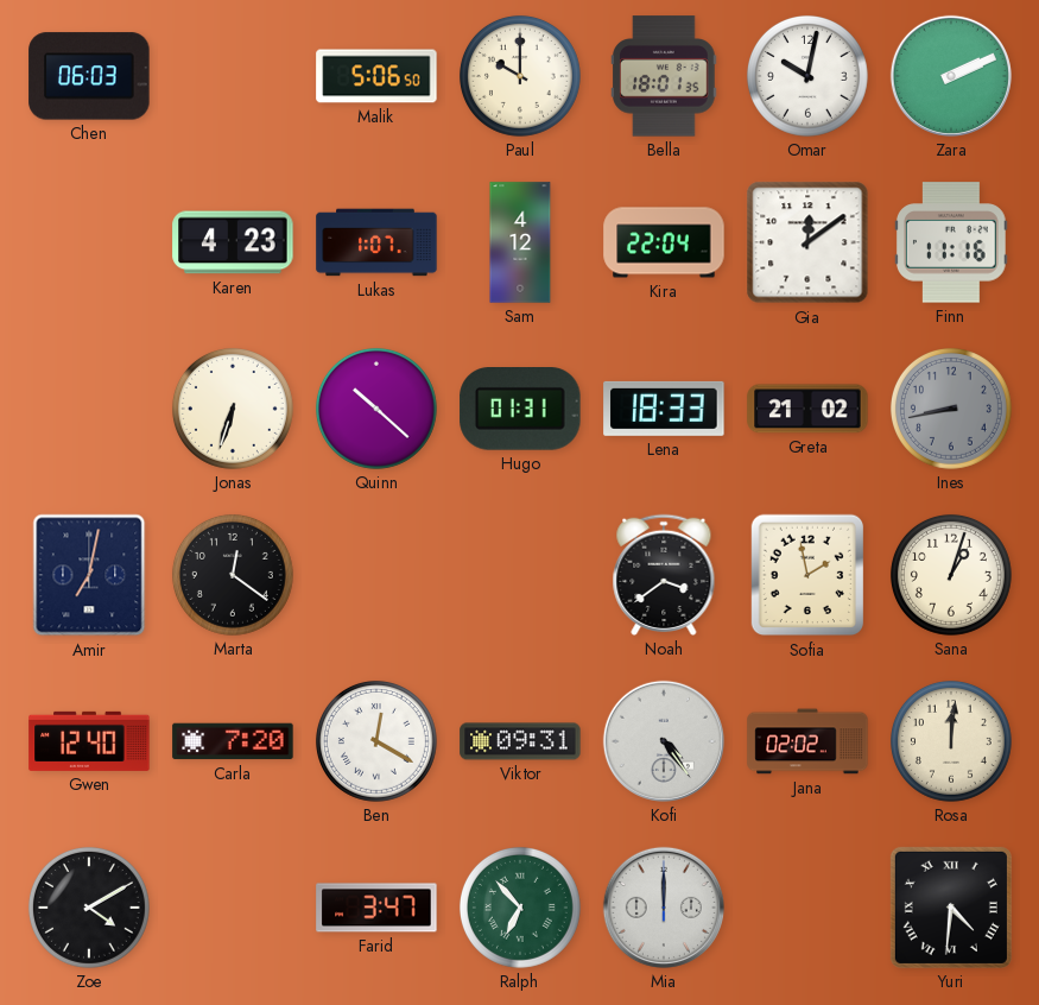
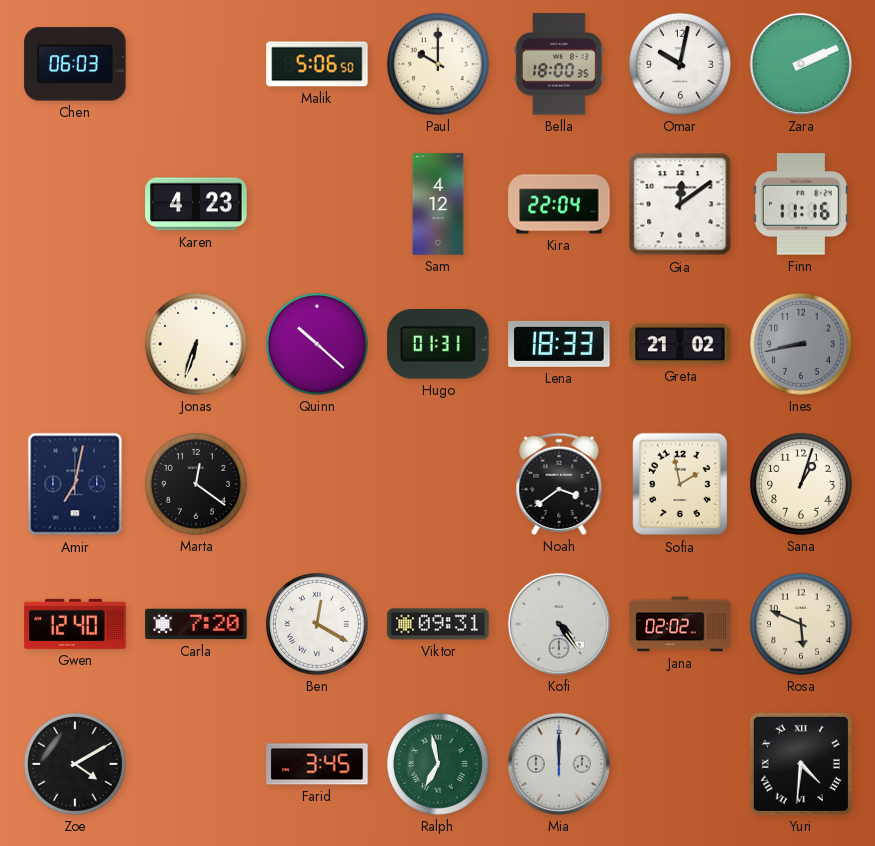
Bella: 18:01 -> 18:00 (560, 64)
Lukas: 1:07 -> none (376, 242)
Rosa: 12:01 -> 5:49 (801, 624)
Farid: 3:47 -> 3:45 (317, 764)
Ralph: 6:53 -> 6:58 (438, 764)
